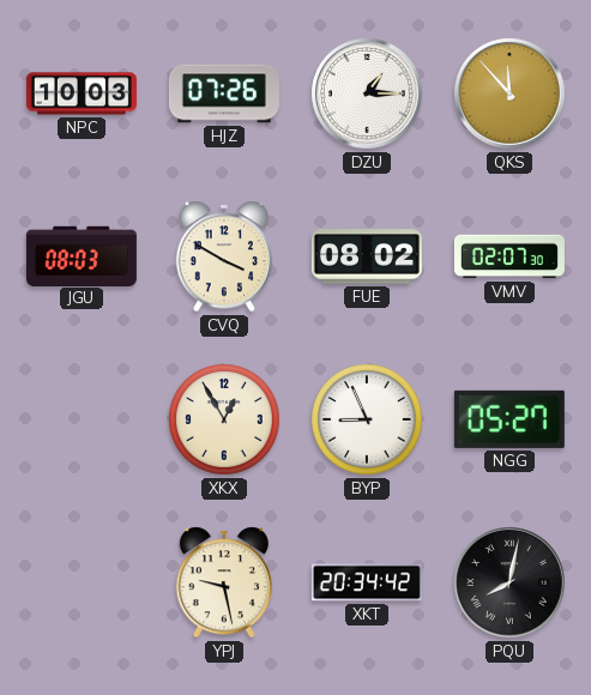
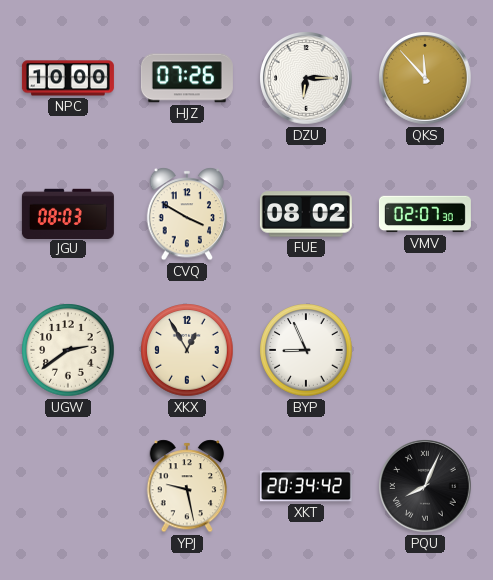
NPC: 10:03 -> 10:00 (68, 78)
DZU: 1:15 -> 6:15 (307, 79)
UGW: none -> 2:39 (68, 350)
NGG: 05:27 -> none (509, 419)
PQU: 8:02 -> 8:04 (426, 487)
